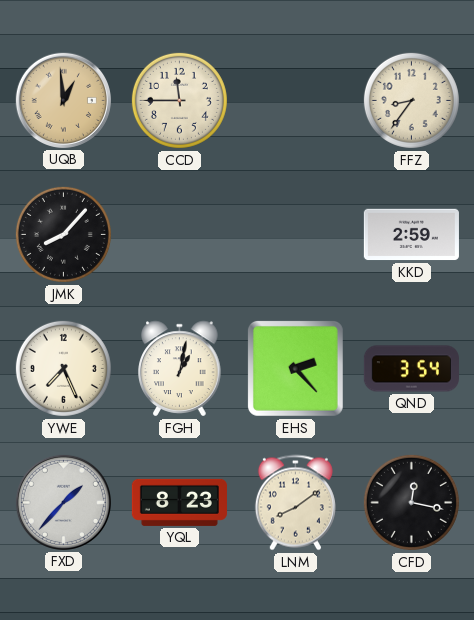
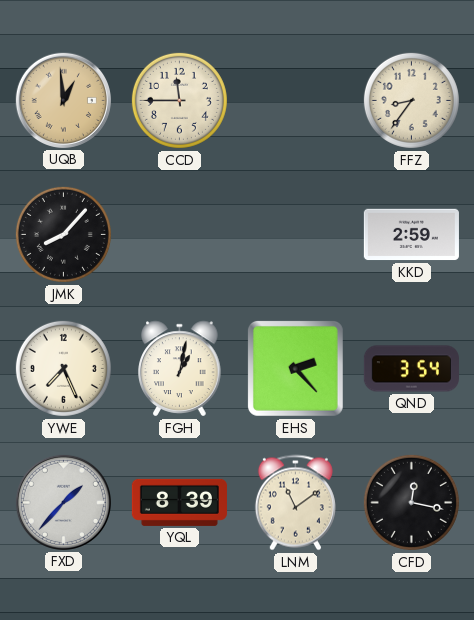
YQL: 8:23 -> 8:39 (179, 502)
LNM: 8:09 -> 11:09 (295, 503)
